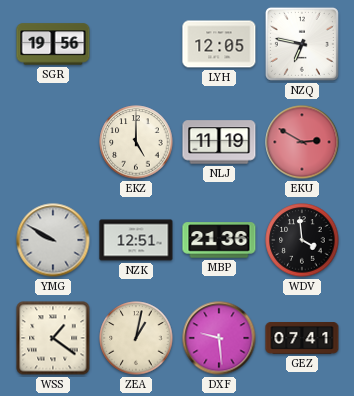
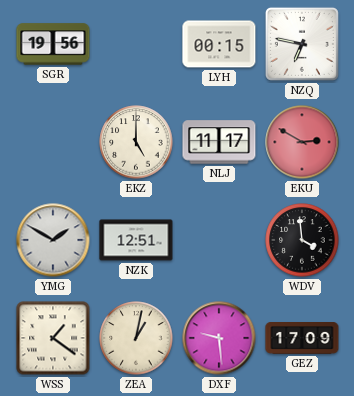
LYH: 12:05 -> 00:15 (219, 44)
NLJ: 11:19 -> 11:17 (219, 142)
YMG: 9:50 -> 1:50 (53, 240)
MBP: 21:36 -> none (219, 240)
GEZ: 07:41 -> 17:09 (302, 339)
